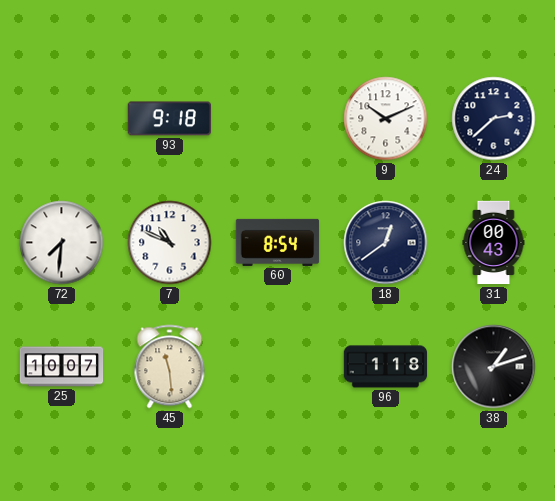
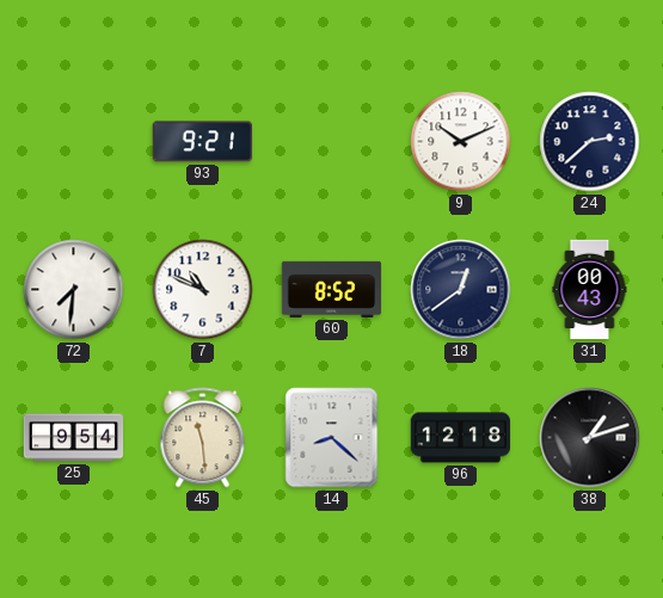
93: 9:18 -> 9:21 (202, 142)
60: 8:54 -> 8:52 (332, 289)
25: 10:07 -> 9:54 (74, 438)
14: none -> 8:22 (332, 438)
96: 1:18 -> 12:18 (461, 438)
